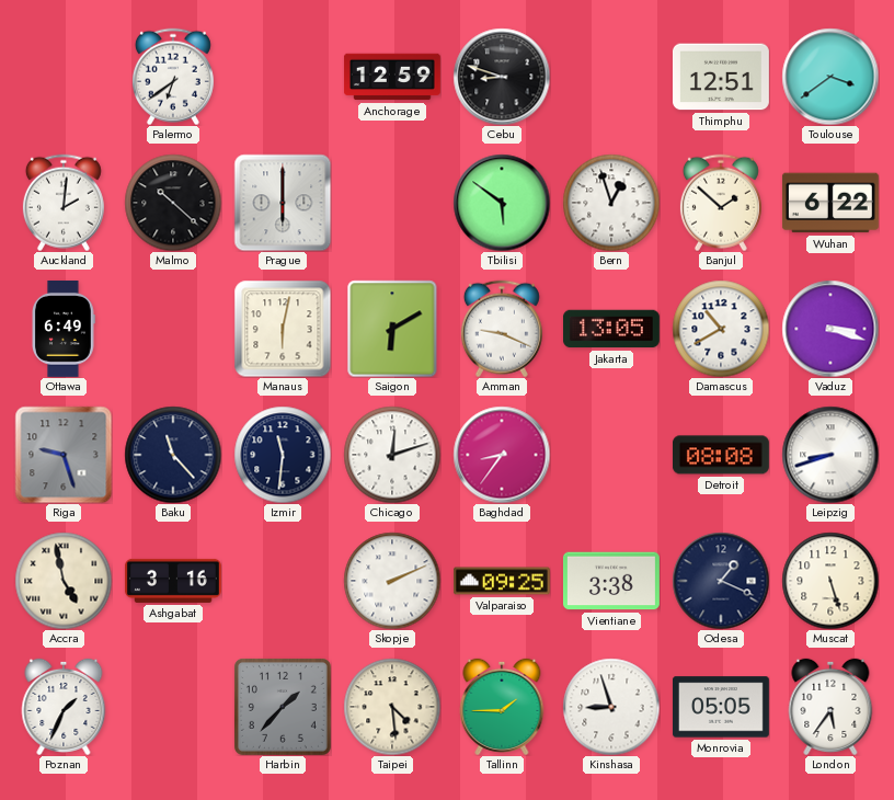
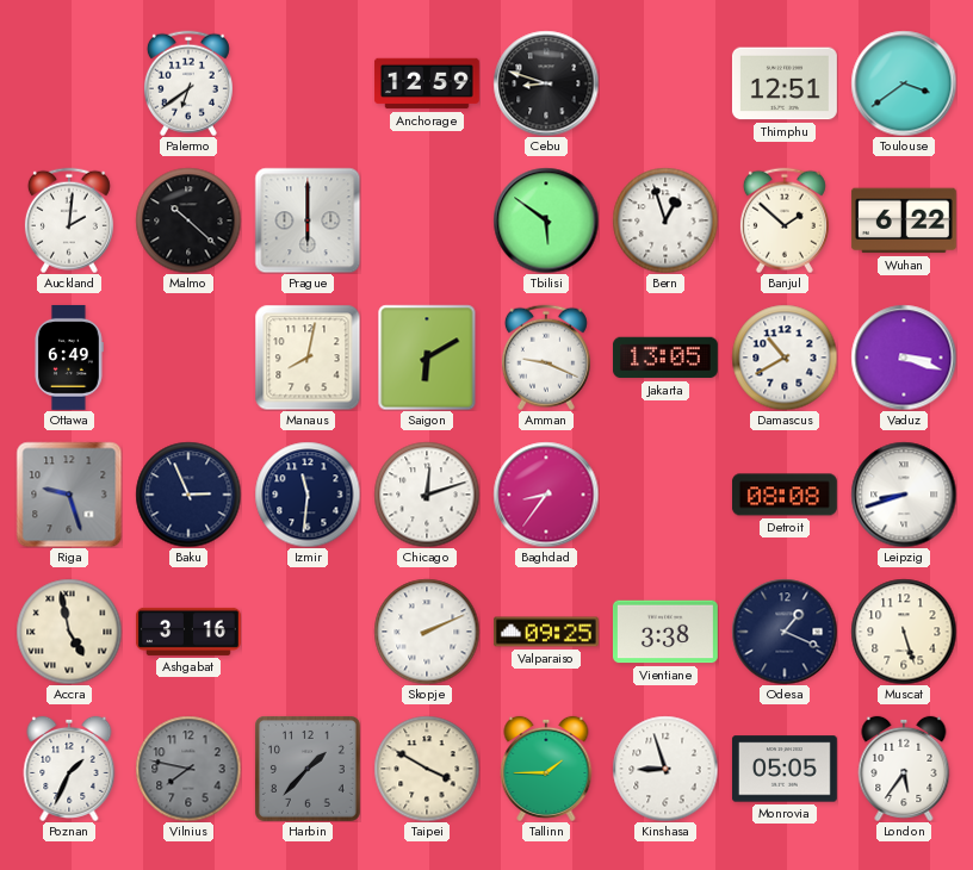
Manaus: 6:02 -> 8:02 (308, 358)
Baku: 11:23 -> 2:56 (188, 495)
Vilnius: none -> 7:47 (188, 769)
Taipei: 4:29 -> 3:50 (427, 769)
